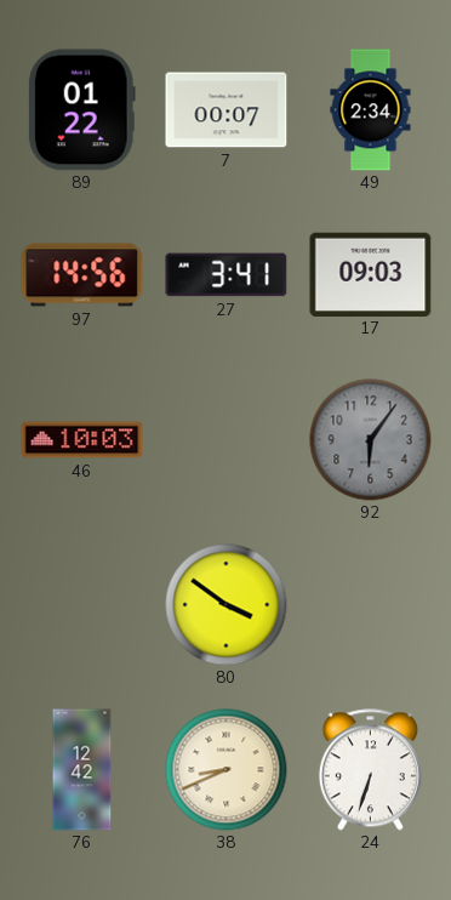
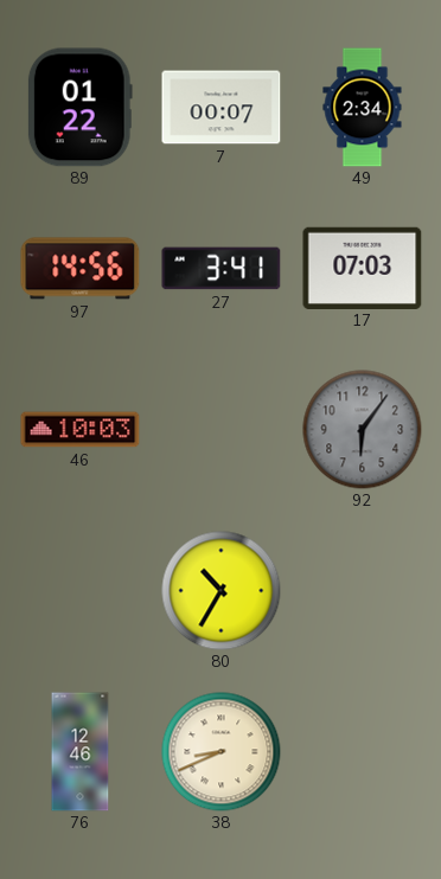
17: 09:03 -> 07:03 (363, 268)
80: 3:51 -> 10:35 (222, 591)
76: 12:42 -> 12:46 (81, 752)
24: 6:33 -> none (370, 770)
